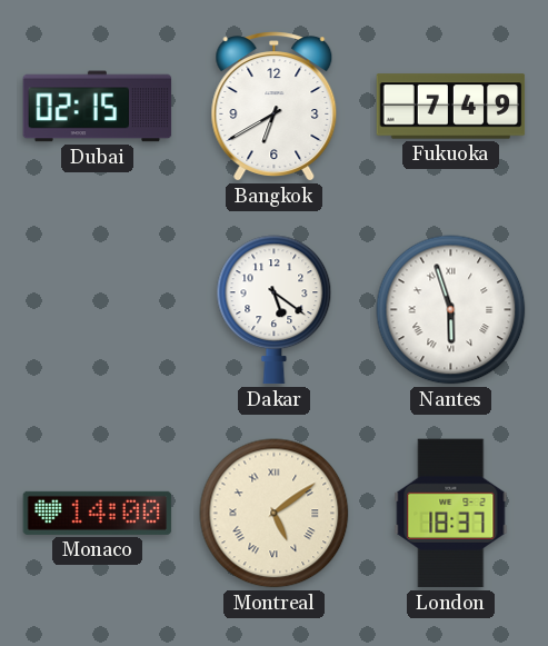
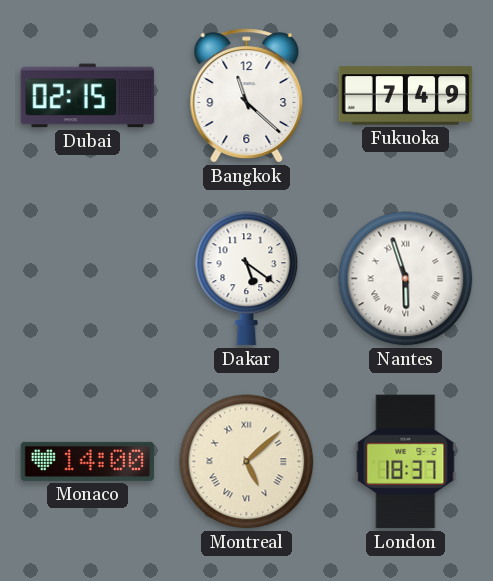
Bangkok: 6:40 -> 11:22 (247, 96)
Montreal: 5:09 -> 5:08 (247, 462)
